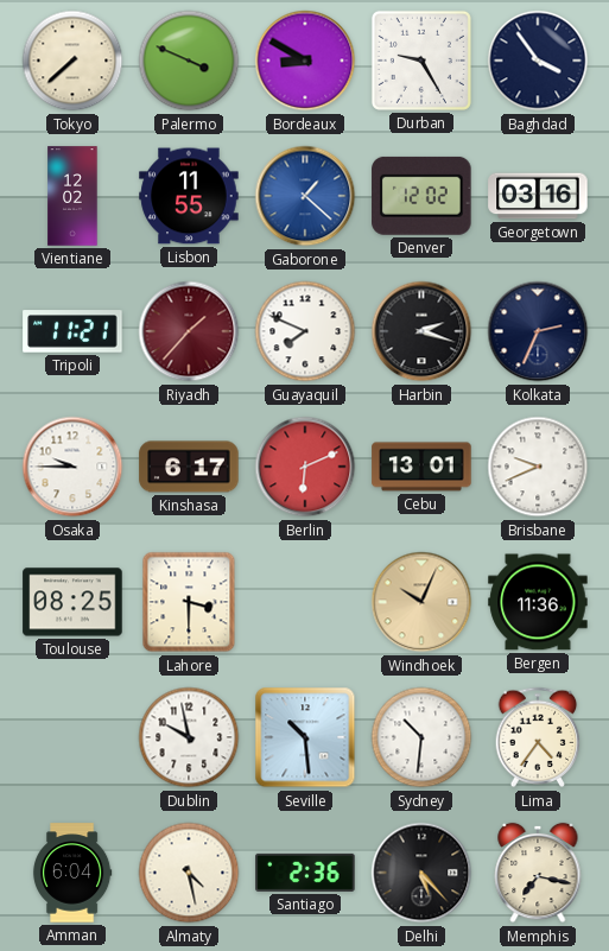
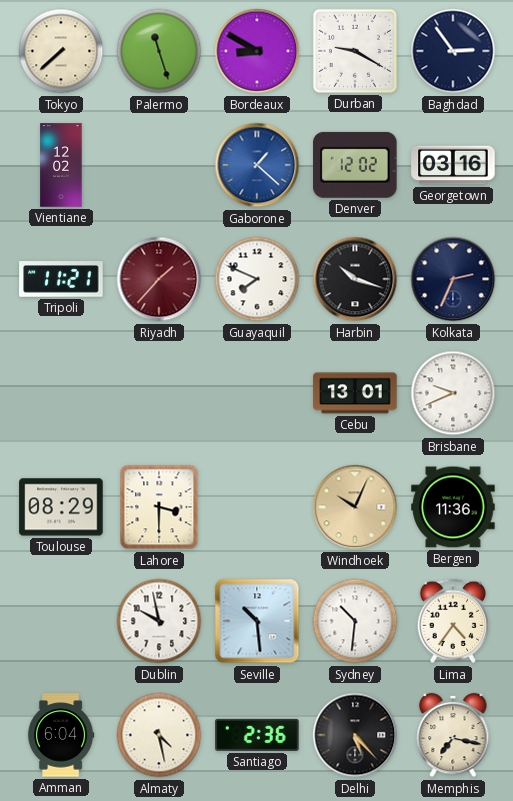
Palermo: 3:49 -> 11:27 (159, 51)
Durban: 9:25 -> 9:20 (355, 51)
Baghdad: 3:54 -> 2:54 (453, 51)
Lisbon: 11:55 -> none (189, 196)
Harbin: 2:18 -> 10:18 (355, 279)
Osaka: 9:45 -> none (72, 467)
Kinshasa: 6:17 -> none (189, 467)
Berlin: 6:11 -> none (305, 467)
Toulouse: 08:25 -> 08:29 (61, 507)
